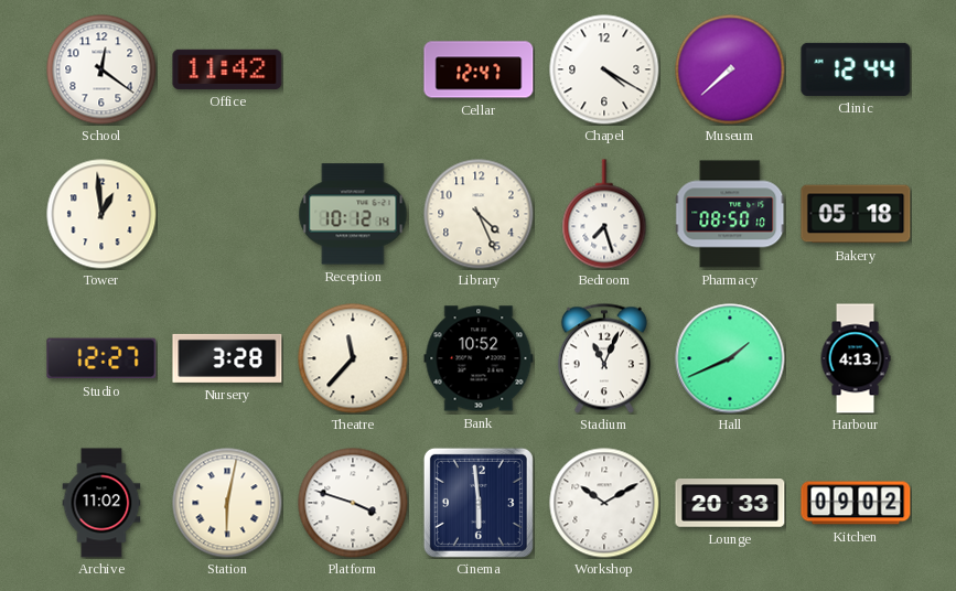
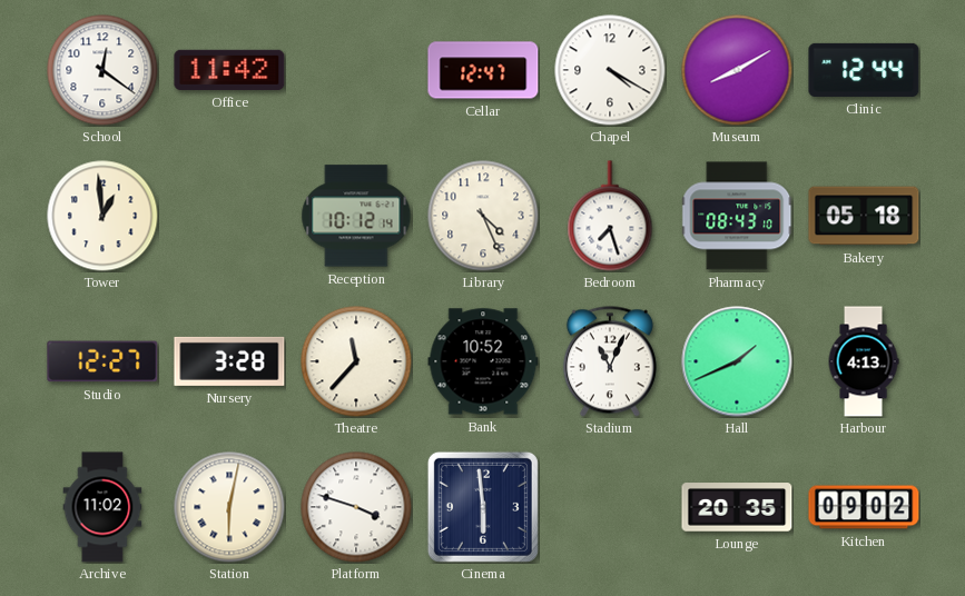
Museum: 7:38 -> 8:10 (737, 70)
Pharmacy: 08:50 -> 08:43 (737, 216)
Workshop: 10:10 -> none (604, 503)
Lounge: 20:33 -> 20:35 (737, 507)
